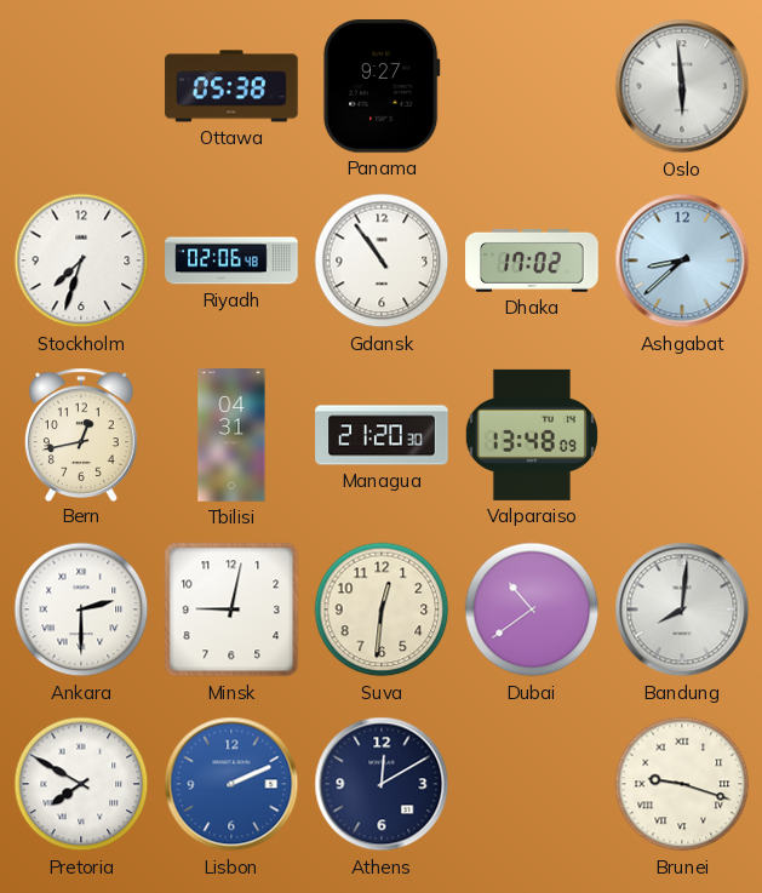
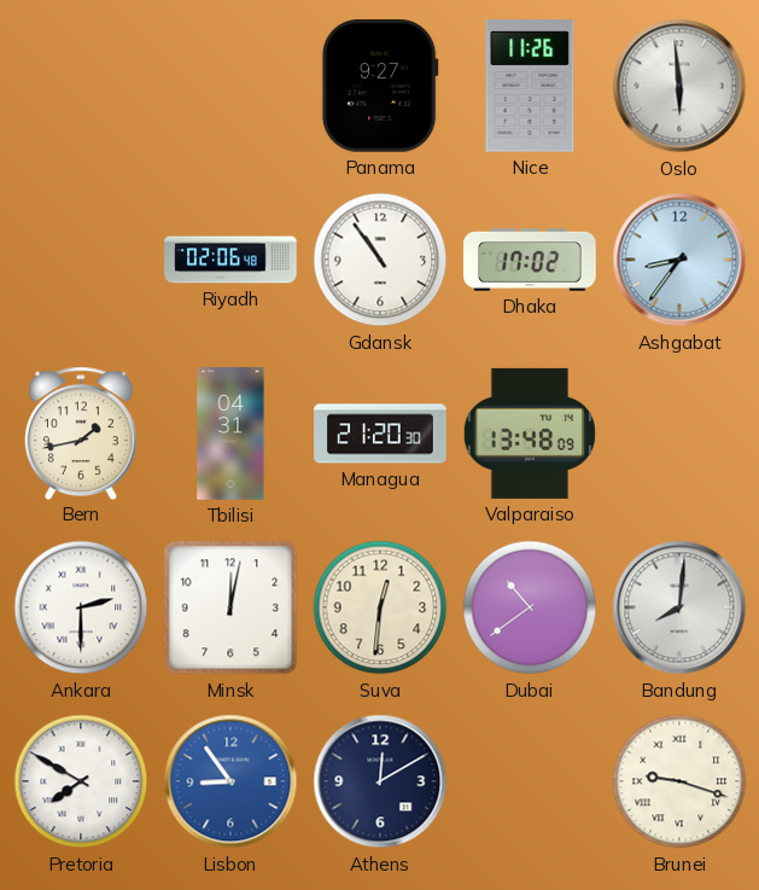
Ottawa: 05:38 -> none (231, 86)
Nice: none -> 11:26 (530, 86)
Stockholm: 7:33 -> none (81, 261)
Ashgabat: 8:38 -> 8:36 (679, 260)
Bern: 12:43 -> 1:43 (81, 432)
Minsk: 9:02 -> 12:02 (230, 607)
Lisbon: 2:11 -> 8:54 (230, 781)
